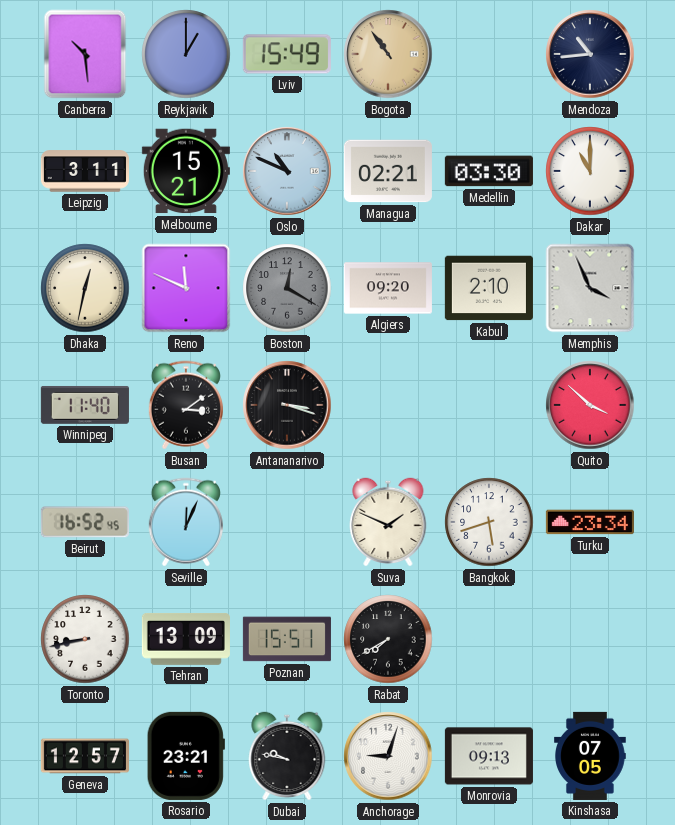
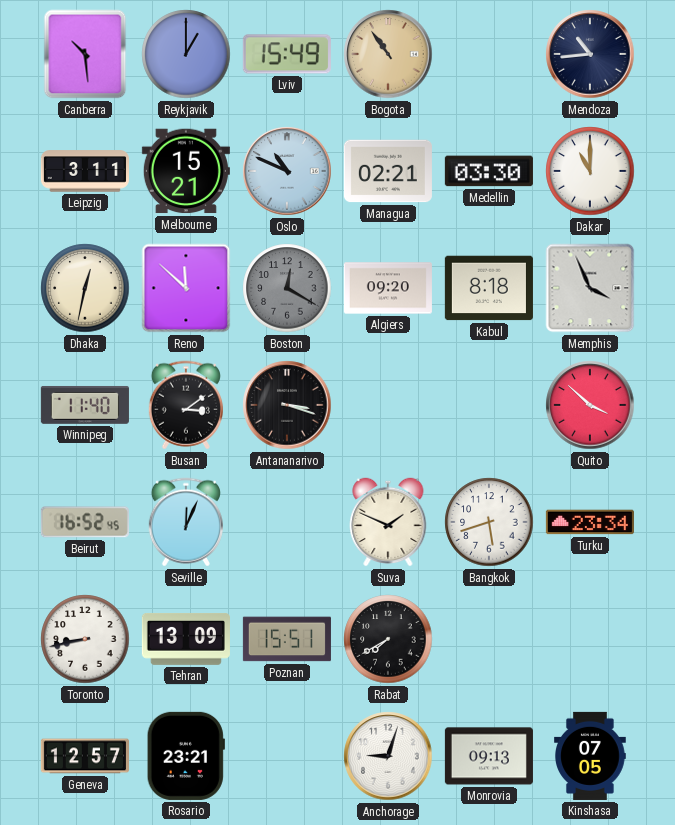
Reno: 11:49 -> 11:52 (186, 288)
Kabul: 2:10 -> 8:18 (489, 288)
Dubai: 9:47 -> none (287, 756)
